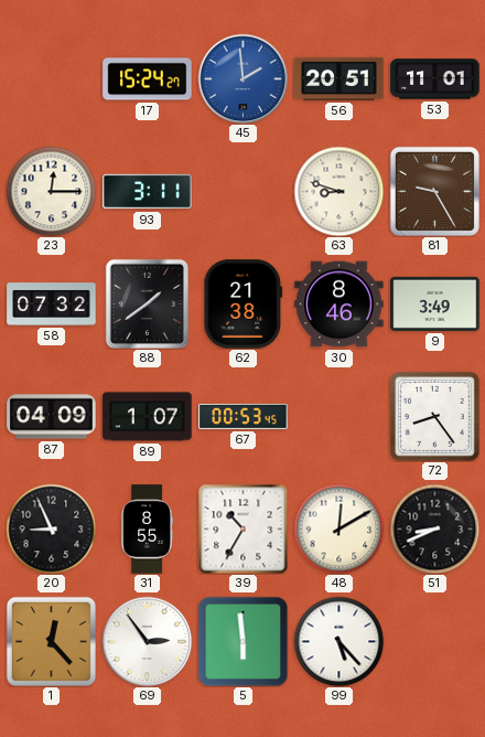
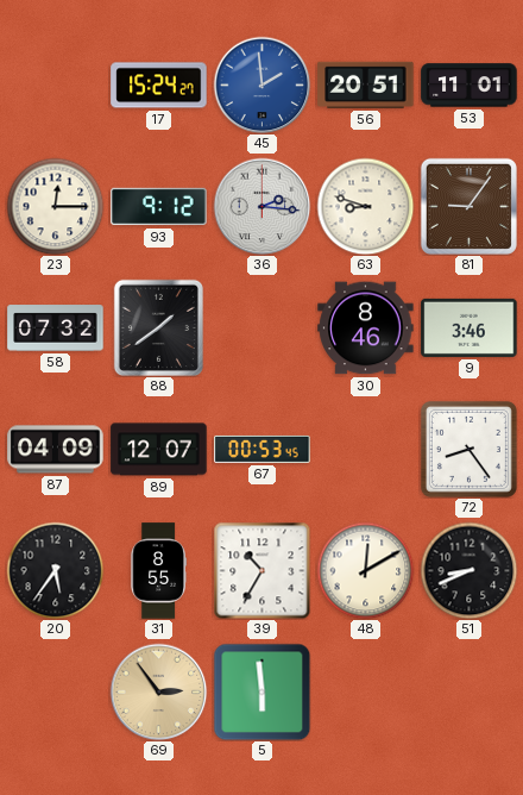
93: 3:11 -> 9:12 (159, 207)
36: none -> 2:16 (261, 206)
81: 9:25 -> 9:06 (468, 206)
62: 21:38 -> none (244, 305)
9: 3:49 -> 3:46 (470, 327)
89: 1:07 -> 12:07 (159, 450)
20: 8:56 -> 5:36 (55, 570)
1: 12:23 -> none (51, 641)
69 dial: white -> champagne (158, 691)
99: 5:23 -> none (338, 641)
